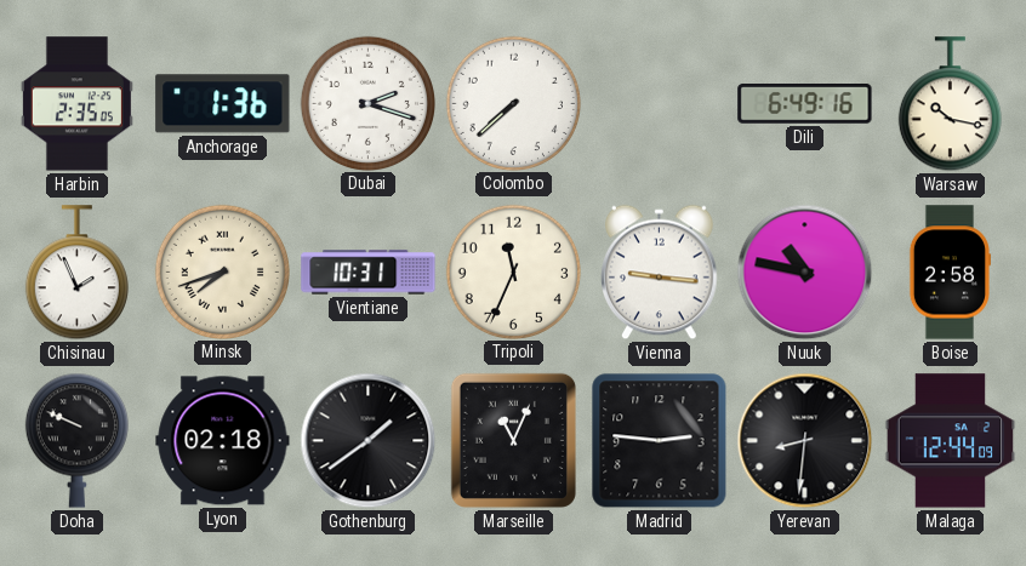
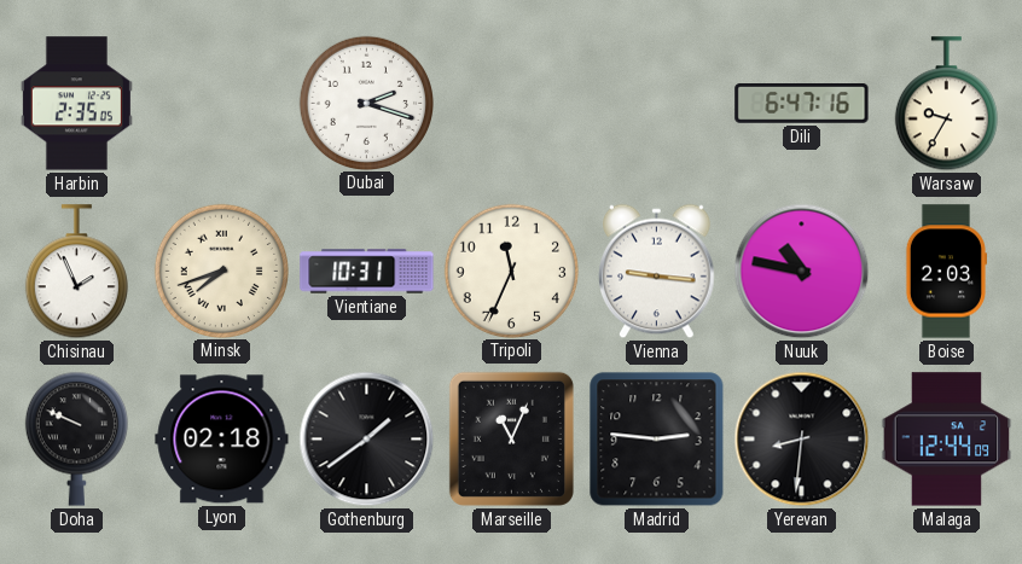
Anchorage: 1:36 -> none (223, 104)
Colombo: 7:38 -> none (513, 103)
Dili: 6:49 -> 6:47 (802, 104)
Warsaw: 10:17 -> 9:35 (946, 104)
Boise: 2:58 -> 2:03 (945, 272)
